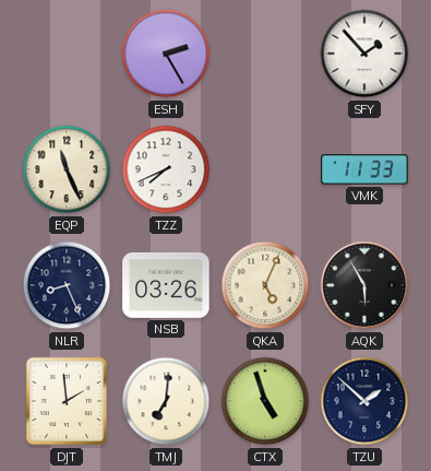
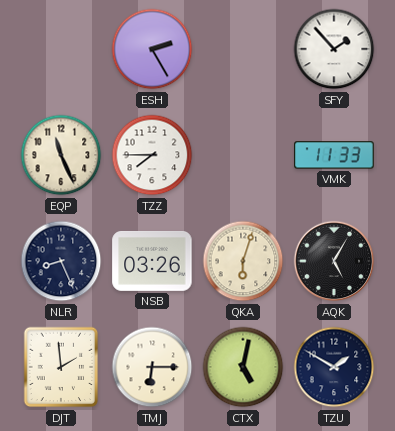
TZZ: 7:41 -> 7:45 (152, 155)
QKA: 5:04 -> 6:03 (243, 261)
AQK: 5:55 -> 5:05 (334, 261)
TMJ: 7:01 -> 6:15 (152, 367)
CTX: 4:57 -> 5:02 (243, 367)
TZU: 1:52 -> 1:50 (334, 367)
